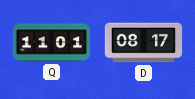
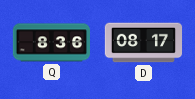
Q: 11:01 -> 8:36 (51, 43)
